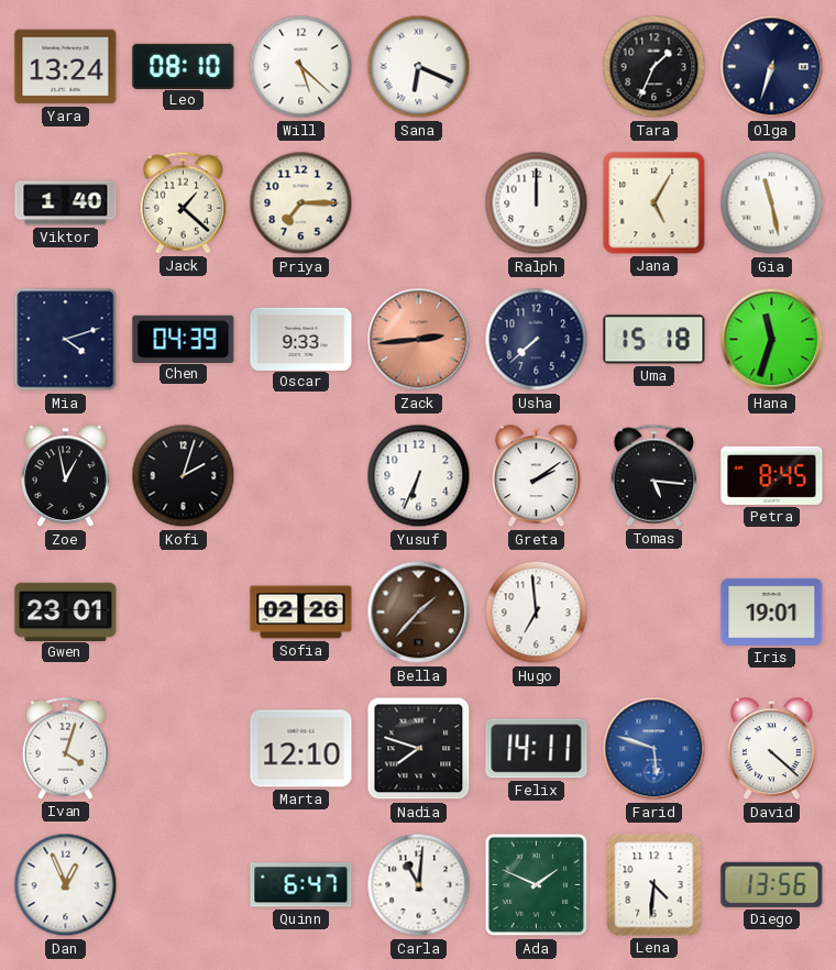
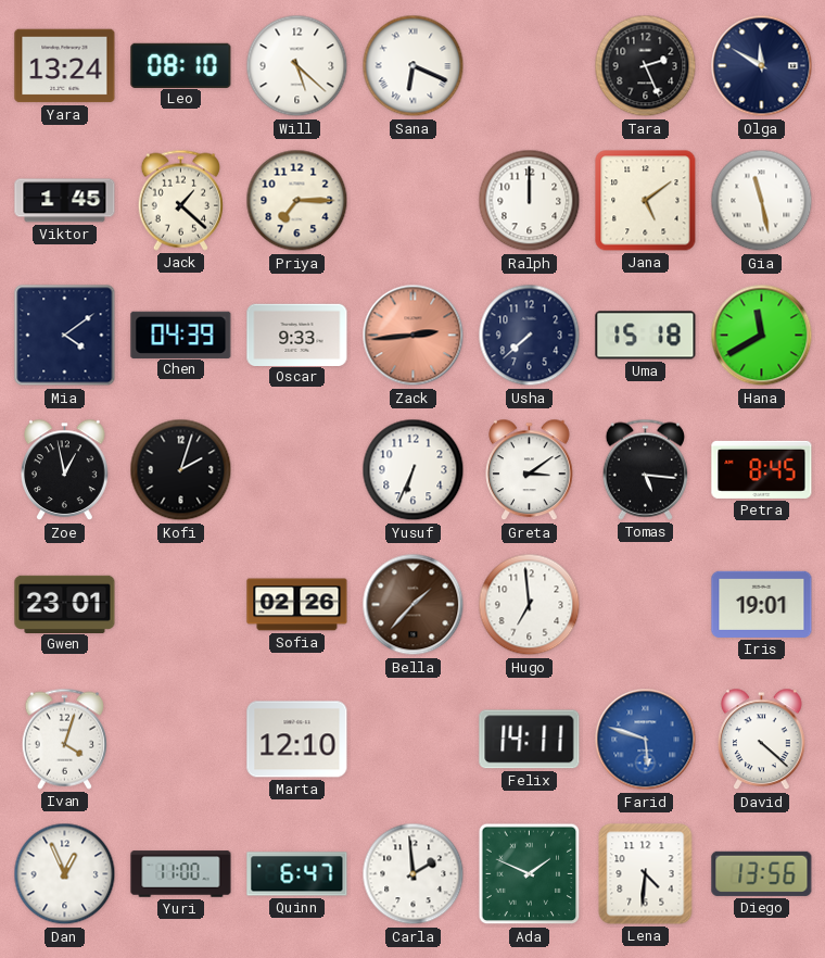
Tara: 1:34 -> 2:26 (646, 66)
Olga: 6:33 -> 11:50 (762, 66)
Viktor: 1:40 -> 1:45 (65, 201)
Jana: 5:05 -> 5:09 (646, 201)
Mia: 4:12 -> 4:09 (65, 336)
Hana: 11:33 -> 11:40 (762, 336)
Greta: 2:09 -> 3:09 (530, 470)
Nadia: 7:48 -> none (419, 749)
Yuri: none -> 11:00 (181, 874)
Carla: 11:01 -> 1:59 (414, 874)
